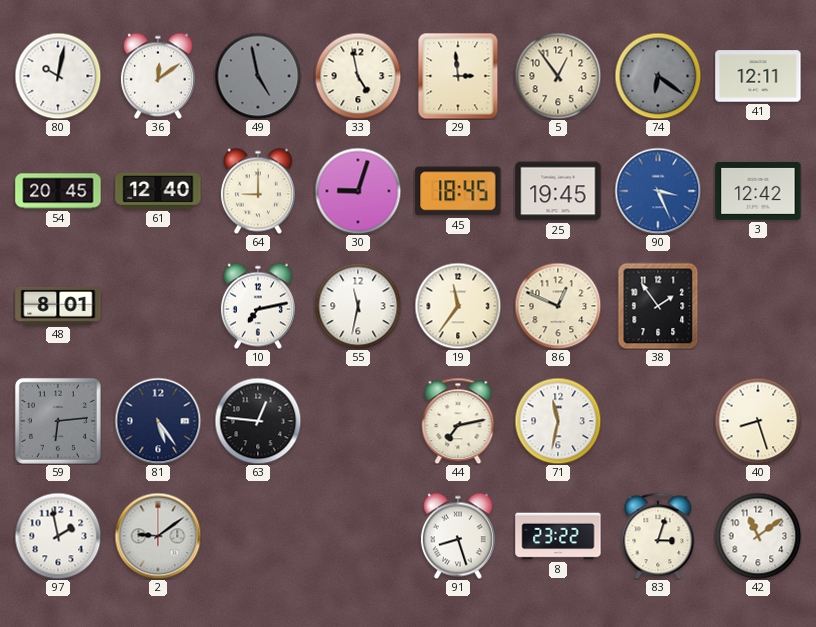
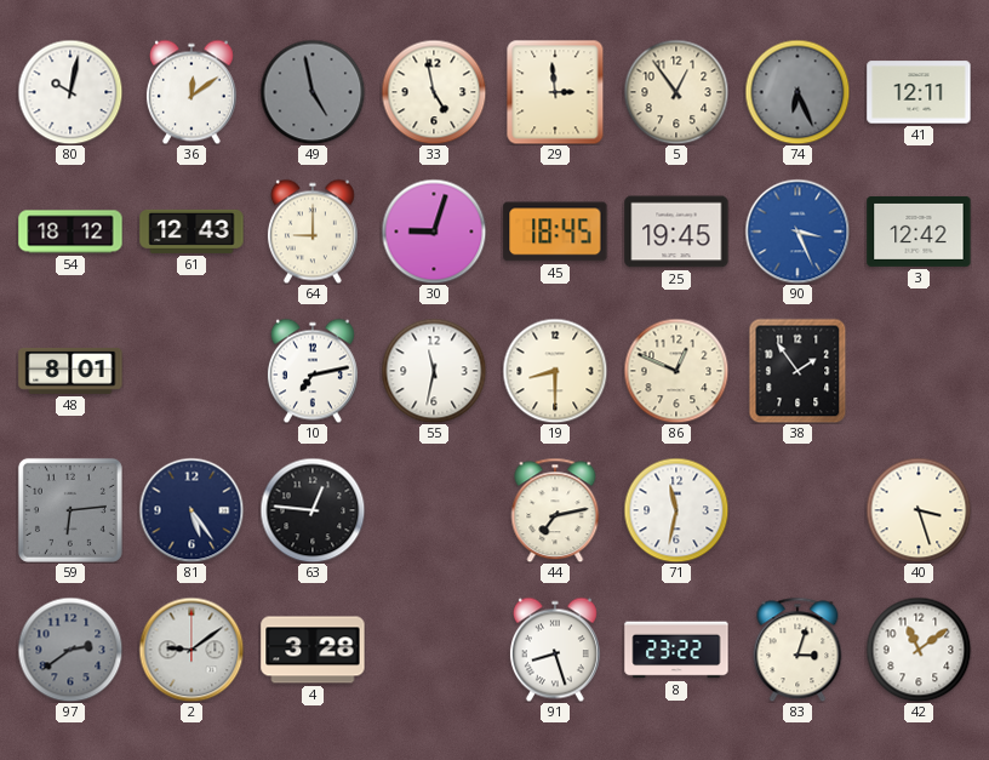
74: 6:21 -> 6:26 (798, 92)
54: 20:45 -> 18:12 (70, 232)
61: 12:40 -> 12:43 (191, 232)
19: 11:36 -> 8:30 (555, 371)
40: 8:27 -> 3:27 (919, 510)
97: 1:58 -> 2:39 (70, 650)
97 dial: white -> grey (70, 650)
4: none -> 3:28 (313, 650)
